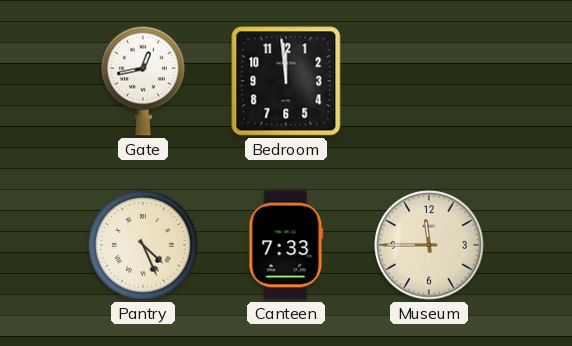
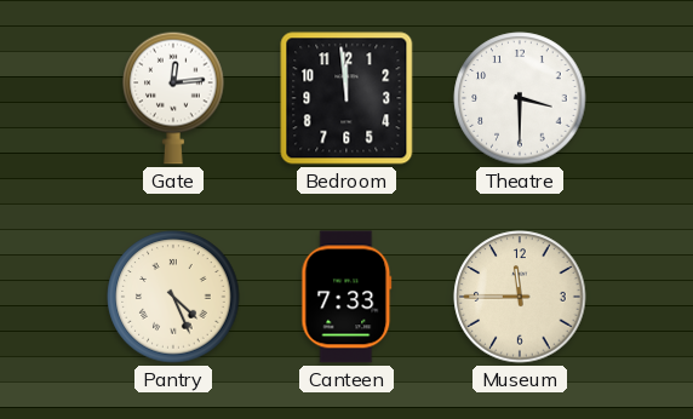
Gate: 12:43 -> 12:14 (173, 98)
Theatre: none -> 3:30 (520, 98)
